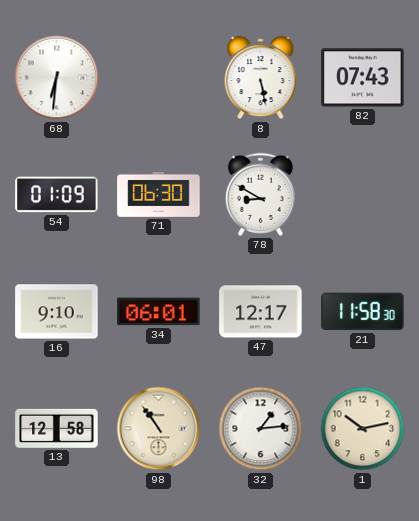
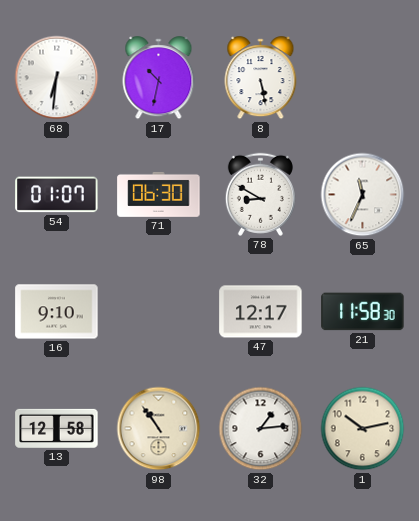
17: none -> 10:32 (159, 78)
82: 07:43 -> none (363, 78)
54: 01:09 -> 01:07 (57, 195)
65: none -> 11:34 (363, 195)
34: 06:01 -> none (159, 312)
